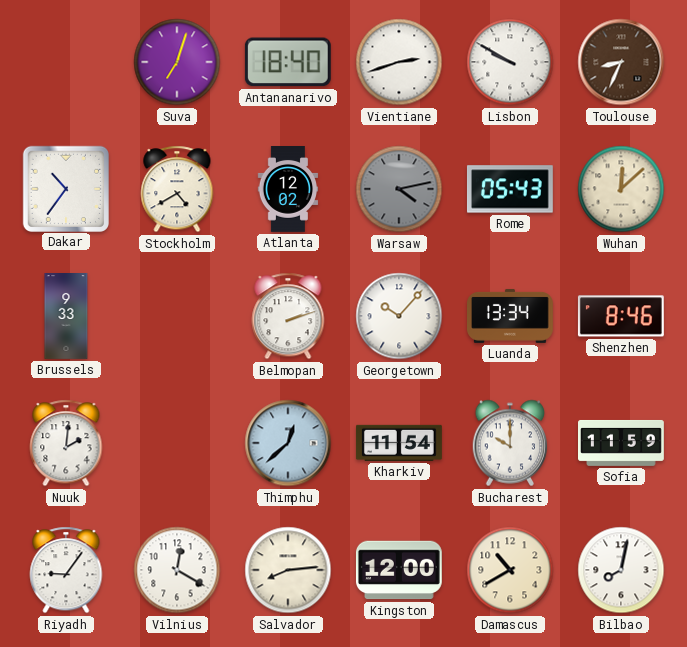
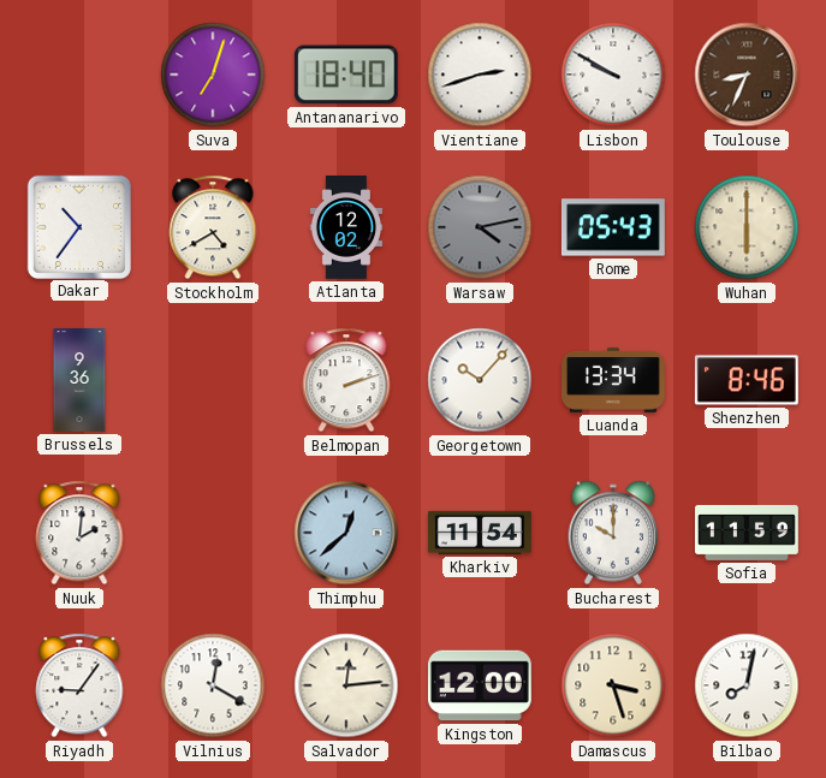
Wuhan: 12:08 -> 6:00 (747, 227)
Brussels: 9:33 -> 9:36 (79, 381)
Salvador: 8:14 -> 12:14 (346, 685)
Damascus: 10:40 -> 3:27 (613, 685)
